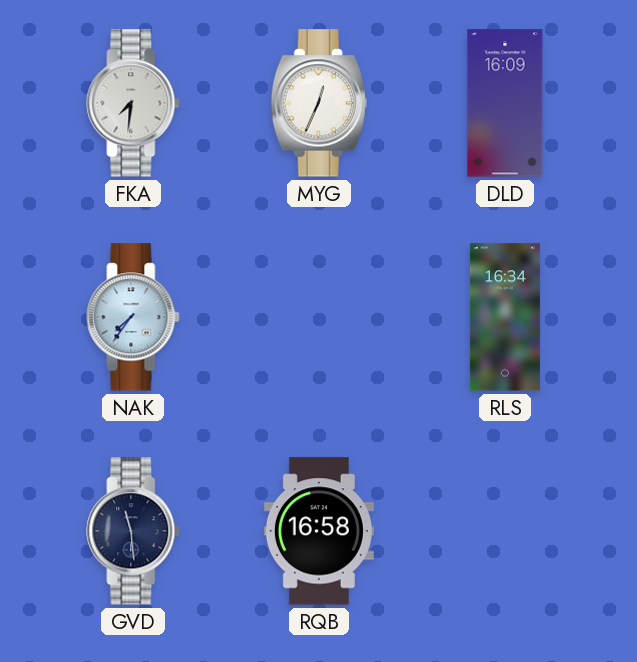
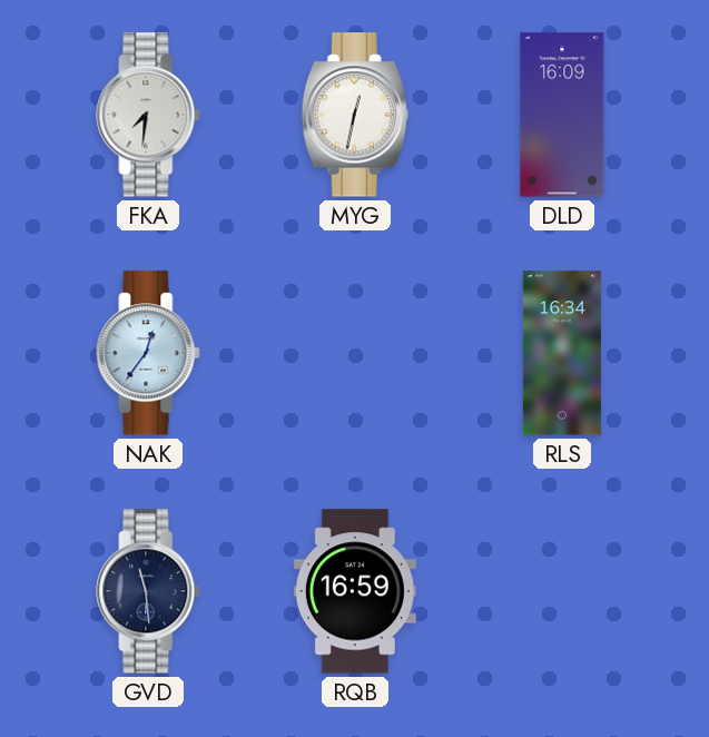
MYG: 12:34 -> 12:32 (355, 115)
NAK: 7:36 -> 12:36 (148, 353)
RQB: 16:58 -> 16:59 (355, 591)
